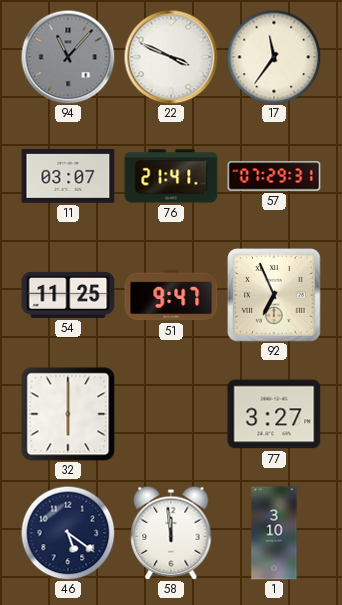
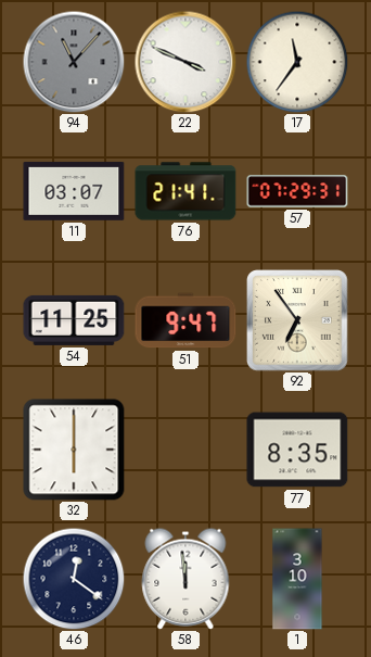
92: 6:56 -> 6:54 (298, 321)
77: 3:27 -> 8:35 (297, 450)
46: 5:21 -> 12:21 (74, 579)
